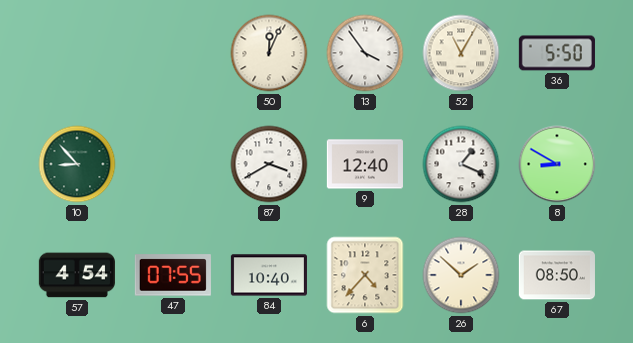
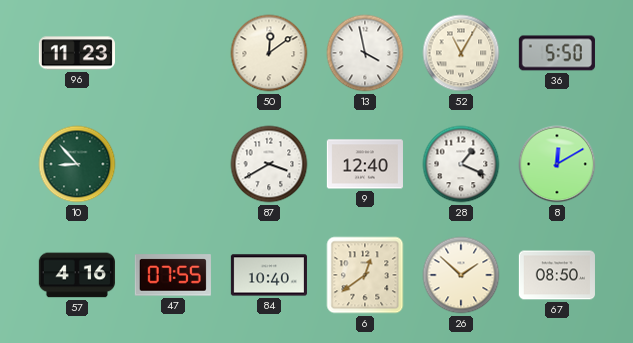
96: none -> 11:23 (77, 53)
50: 12:04 -> 12:09 (269, 53)
13: 3:54 -> 3:58 (365, 53)
8: 8:50 -> 12:10 (557, 164)
57: 4:54 -> 4:16 (77, 275)
6: 4:37 -> 12:39 (365, 275)
